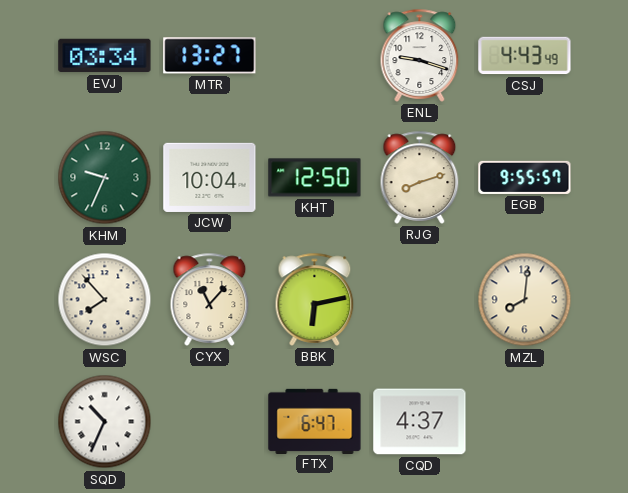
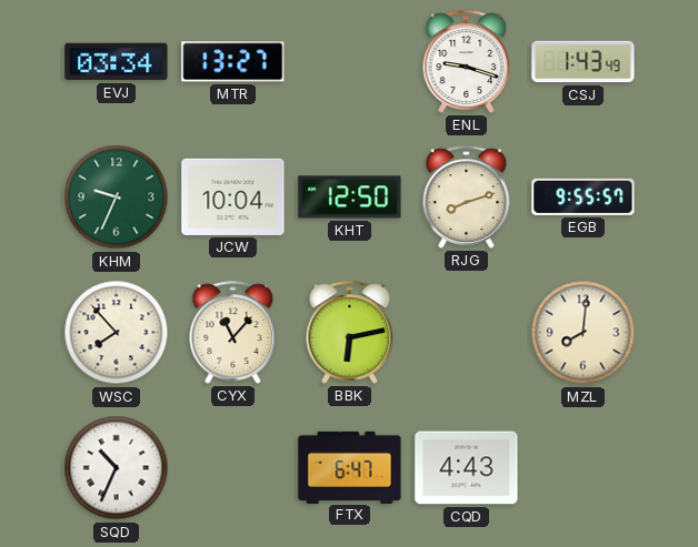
CSJ: 4:43 -> 1:43 (584, 62)
CQD: 4:37 -> 4:43 (467, 468)
